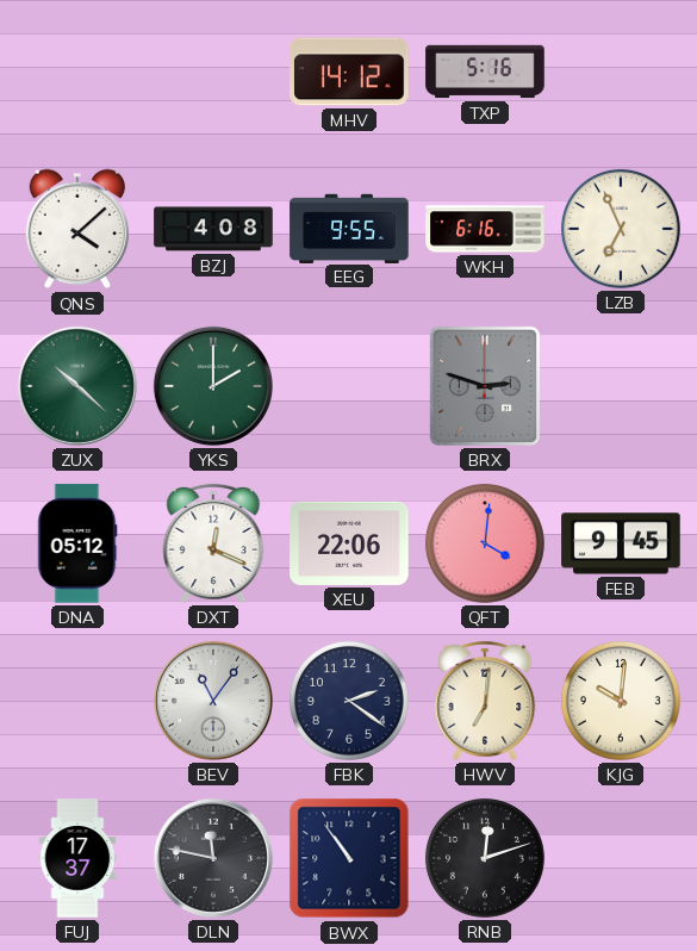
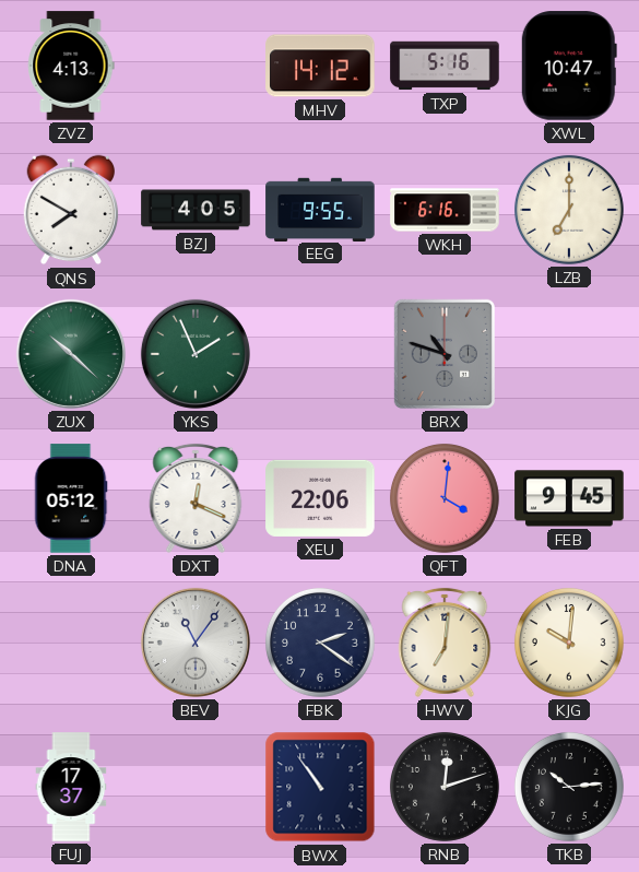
ZVZ: none -> 4:13 (71, 66)
XWL: none -> 10:47 (569, 66)
QNS: 4:08 -> 7:50 (71, 210)
BZJ: 4:08 -> 4:05 (196, 210)
LZB: 6:56 -> 7:00 (569, 210)
YKS: 2:00 -> 1:56 (196, 354)
BRX: 2:48 -> 10:48 (445, 354)
DLN: 11:47 -> none (213, 858)
TKB: none -> 10:14 (569, 787)
